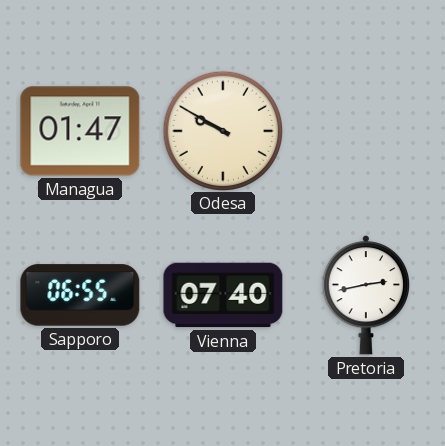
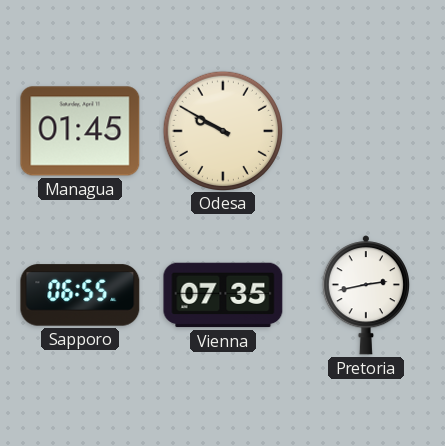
Managua: 01:47 -> 01:45 (80, 131)
Vienna: 07:40 -> 07:35 (223, 295)
